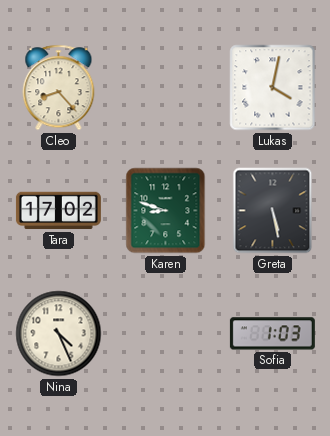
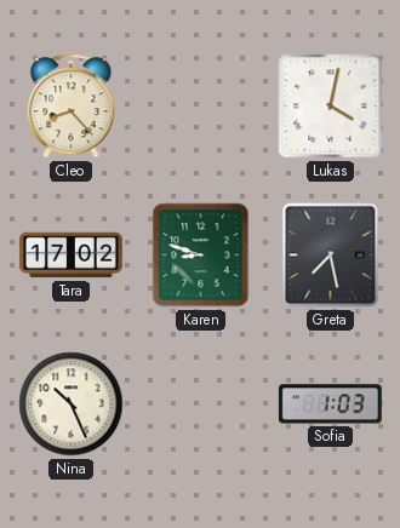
Greta: 5:28 -> 7:28 (331, 256)
Nina: 4:26 -> 10:26 (72, 404)
